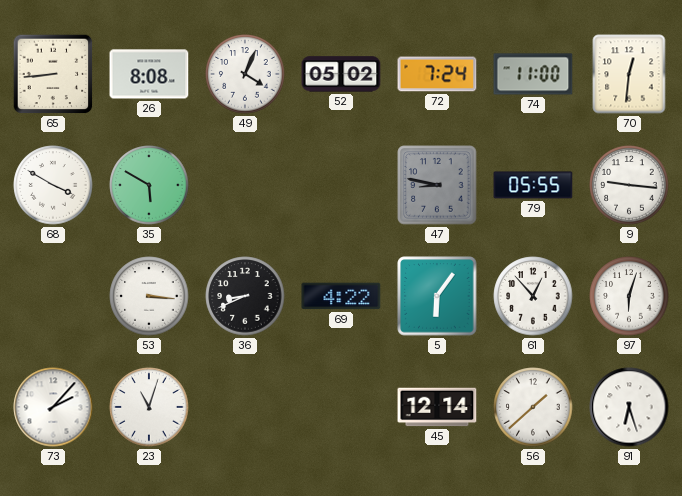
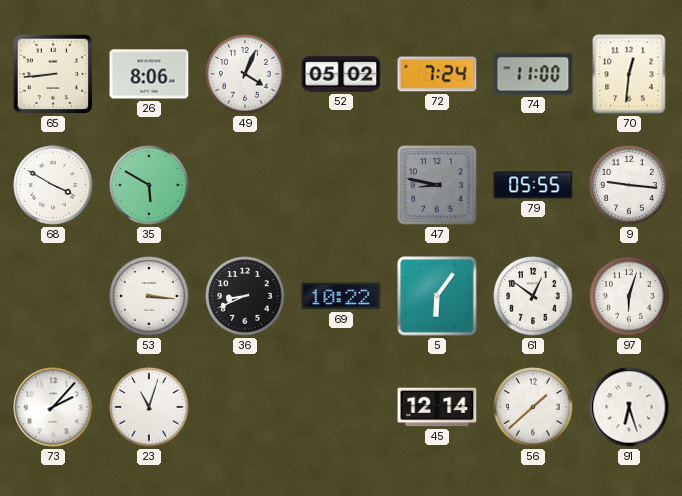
26: 8:08 -> 8:06 (149, 74)
69: 4:22 -> 10:22 (341, 296)
61: 12:53 -> 12:51 (533, 296)
